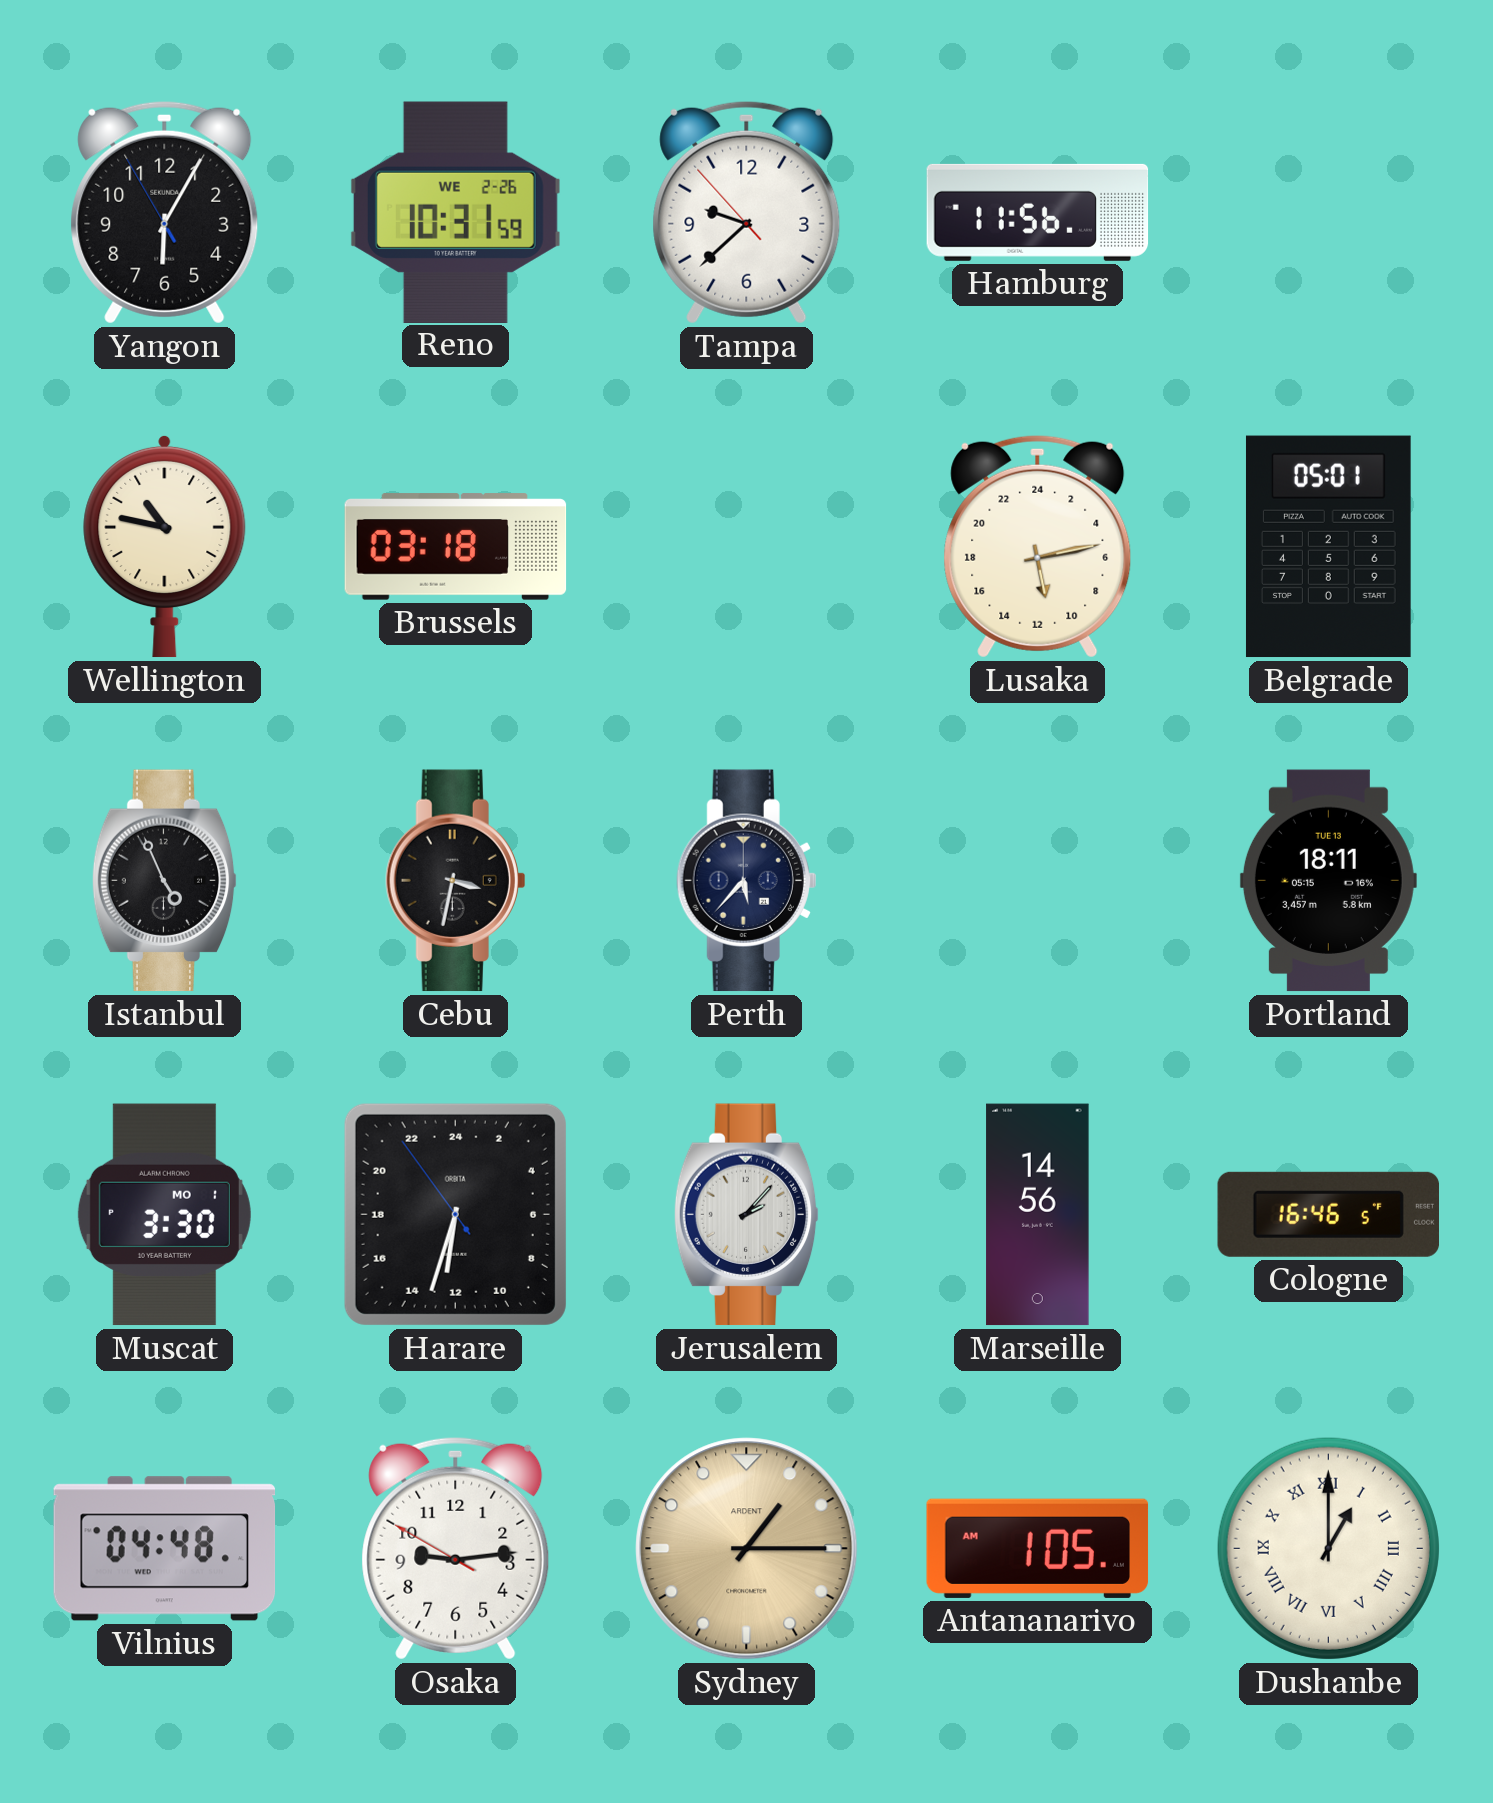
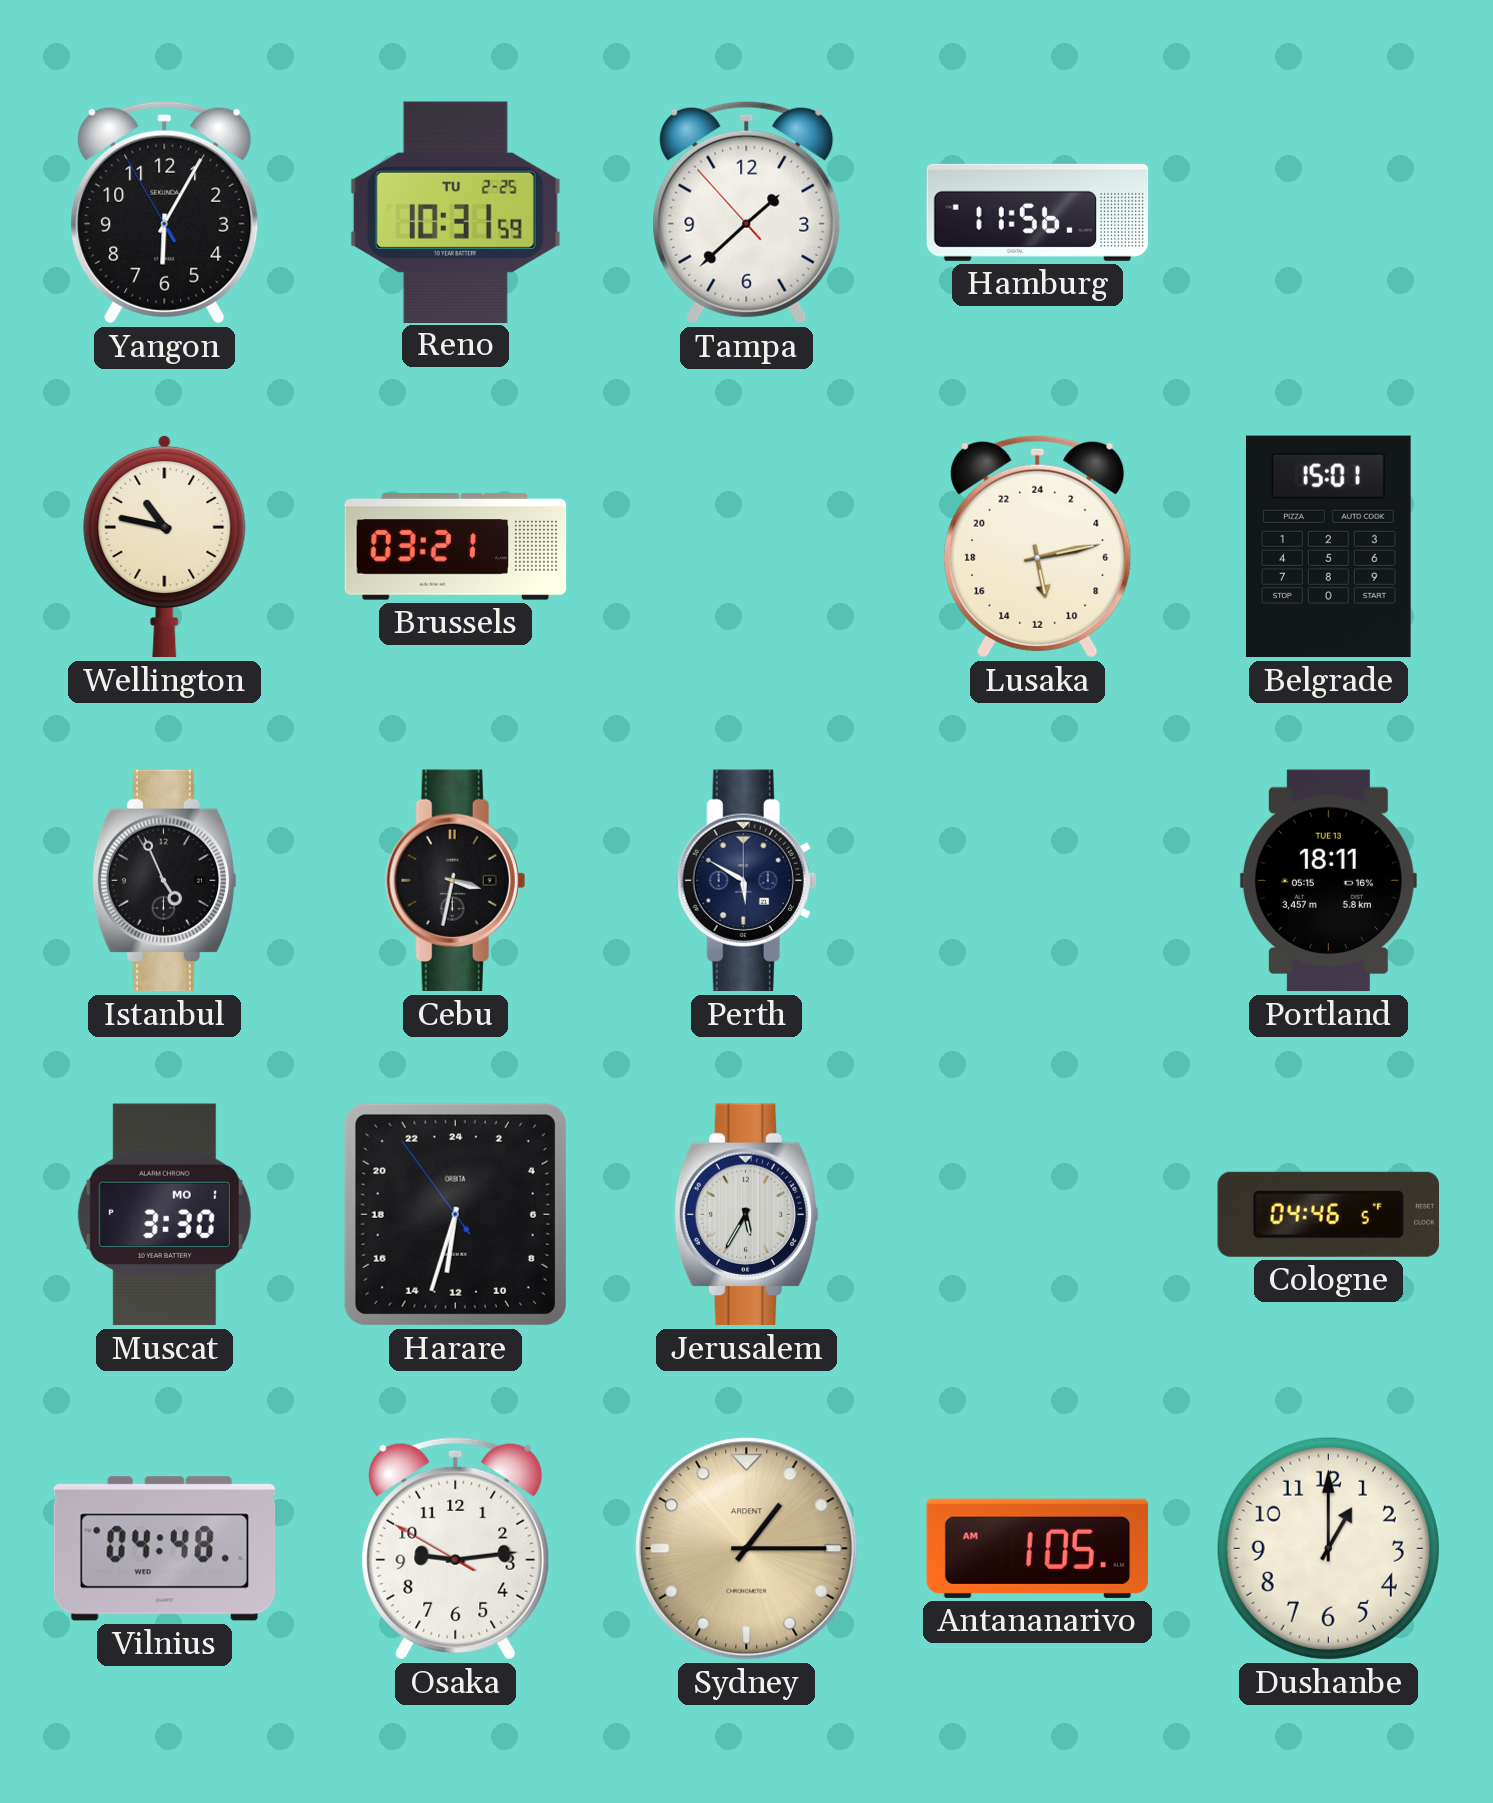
Reno date: WE 2-26 -> TU 2-25 (455, 212)
Tampa: 9:37 -> 1:37 (747, 212)
Brussels: 03:18 -> 03:21 (456, 547)
Belgrade: 05:01 -> 15:01 (1329, 547)
Perth: 5:37 -> 5:50 (747, 881)
Jerusalem: 2:07 -> 5:35 (747, 1215)
Marseille: 14:56 -> none (1038, 1215)
Cologne: 16:46 -> 04:46 (1328, 1214)
Dushanbe numerals: Roman -> Arabic (1328, 1548)
